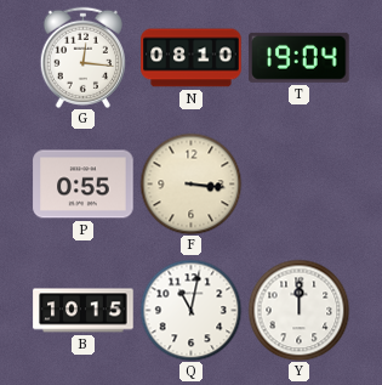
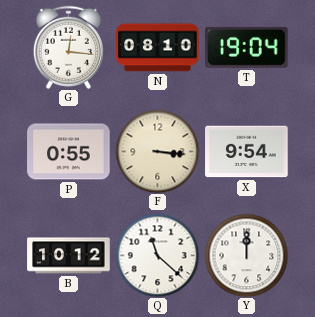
X: none -> 9:54 (247, 152)
B: 10:15 -> 10:12 (69, 256)
Q: 11:02 -> 11:22 (157, 255)
